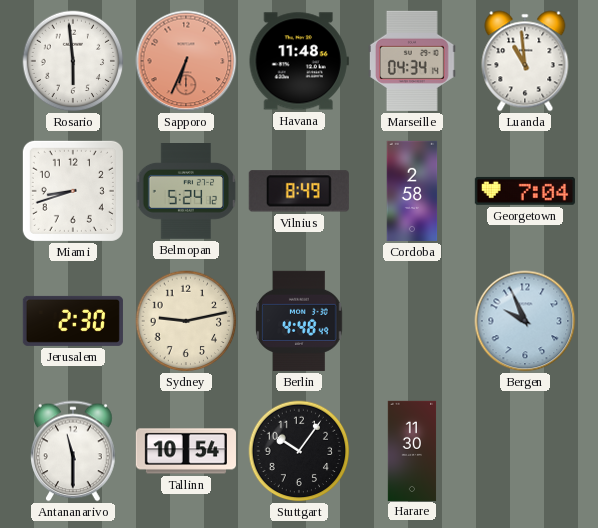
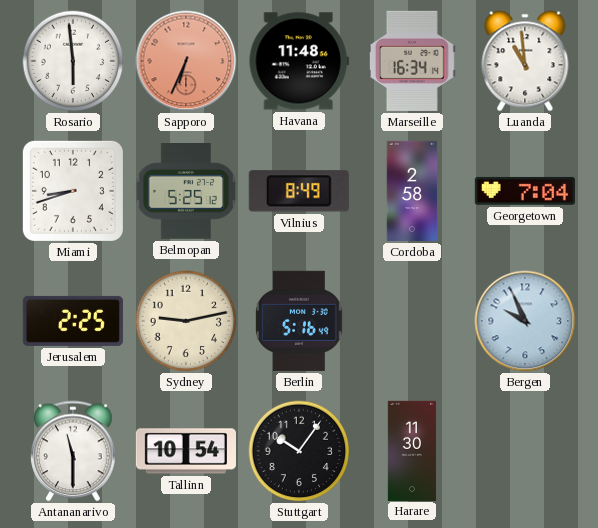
Marseille: 04:34 -> 16:34 (412, 61)
Belmopan: 5:24 -> 5:25 (186, 192)
Jerusalem: 2:30 -> 2:25 (73, 321)
Berlin: 4:48 -> 5:16 (299, 321)
